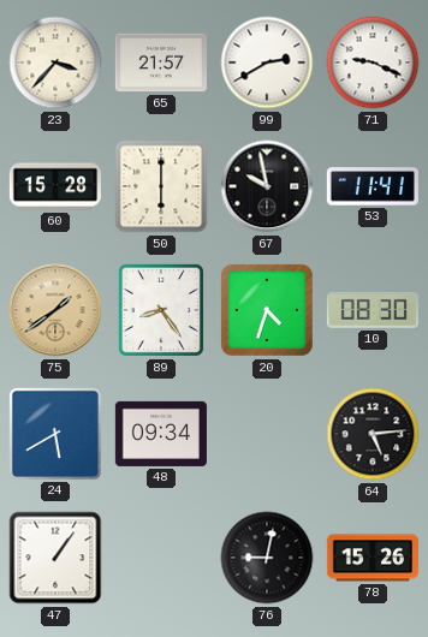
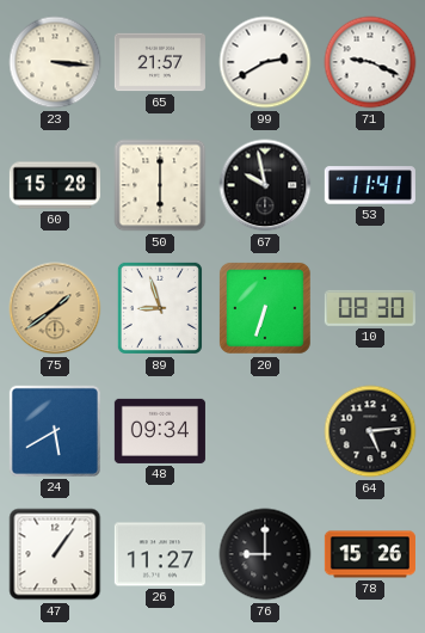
23: 3:37 -> 3:16 (55, 62)
89: 8:24 -> 8:57 (160, 308)
20: 4:33 -> 6:33 (265, 308)
26: none -> 11:27 (160, 554)
76: 9:02 -> 9:00 (265, 554)
